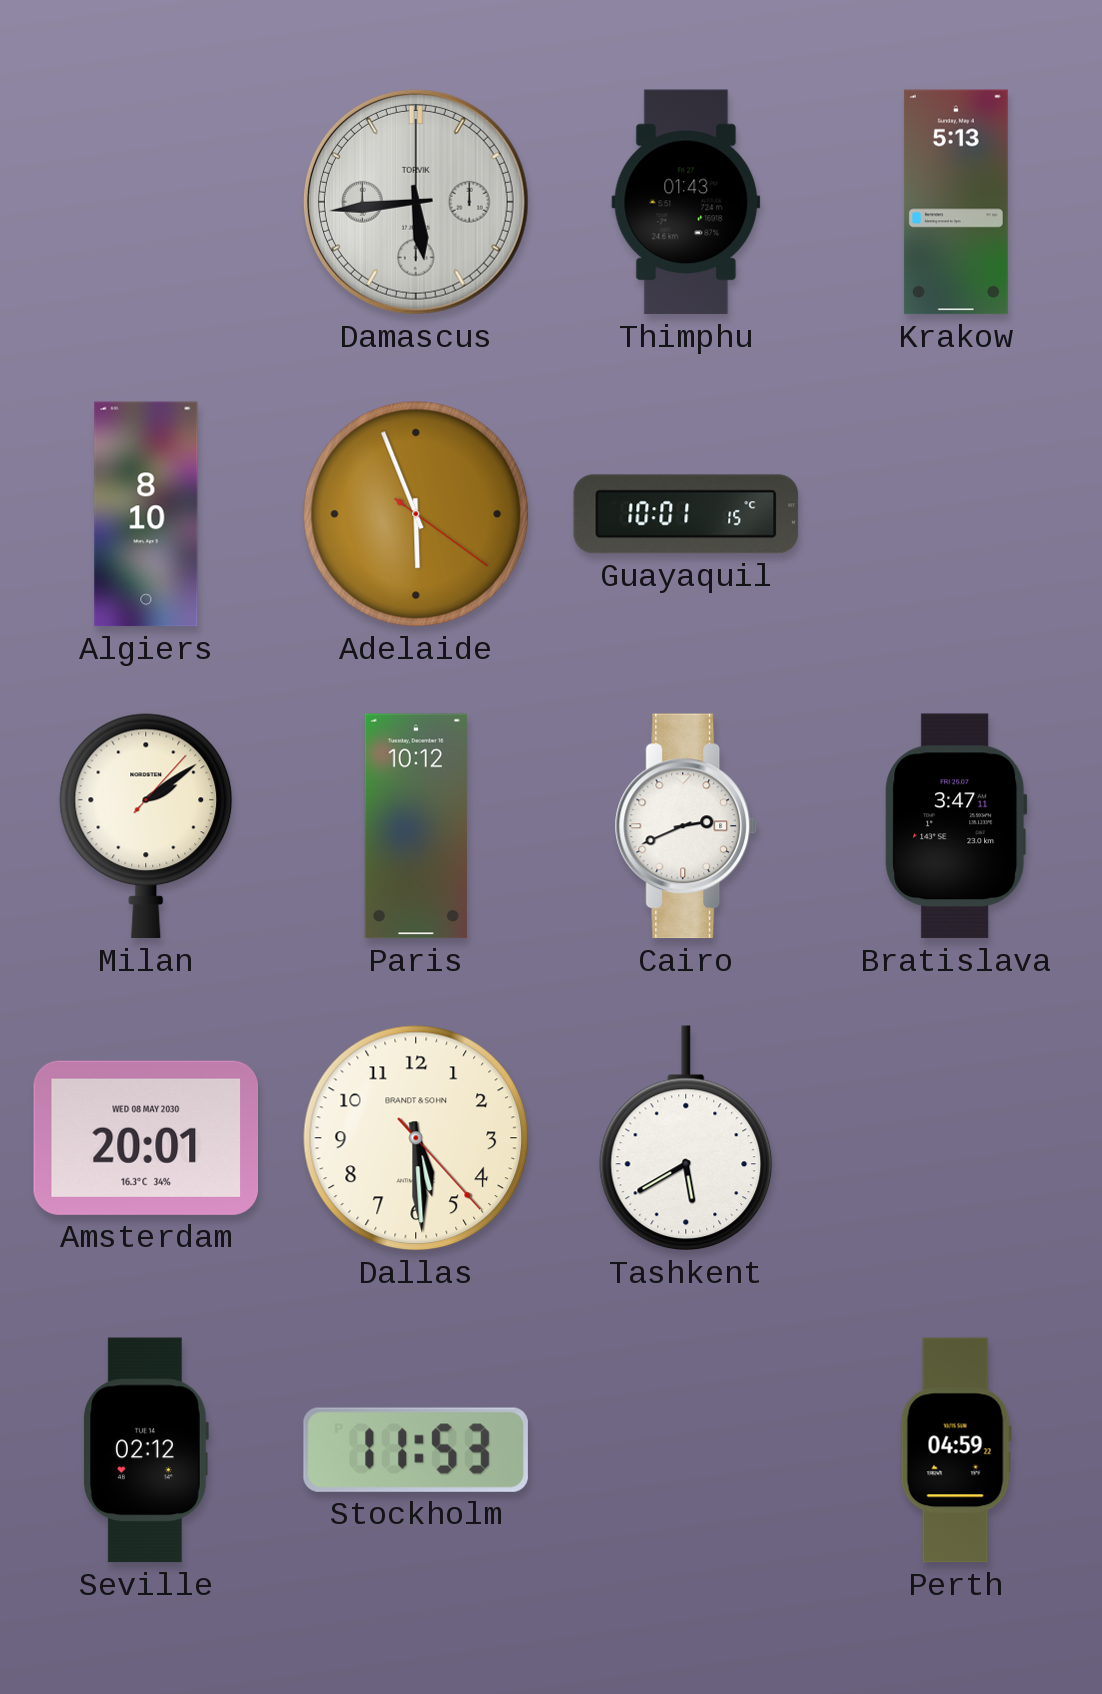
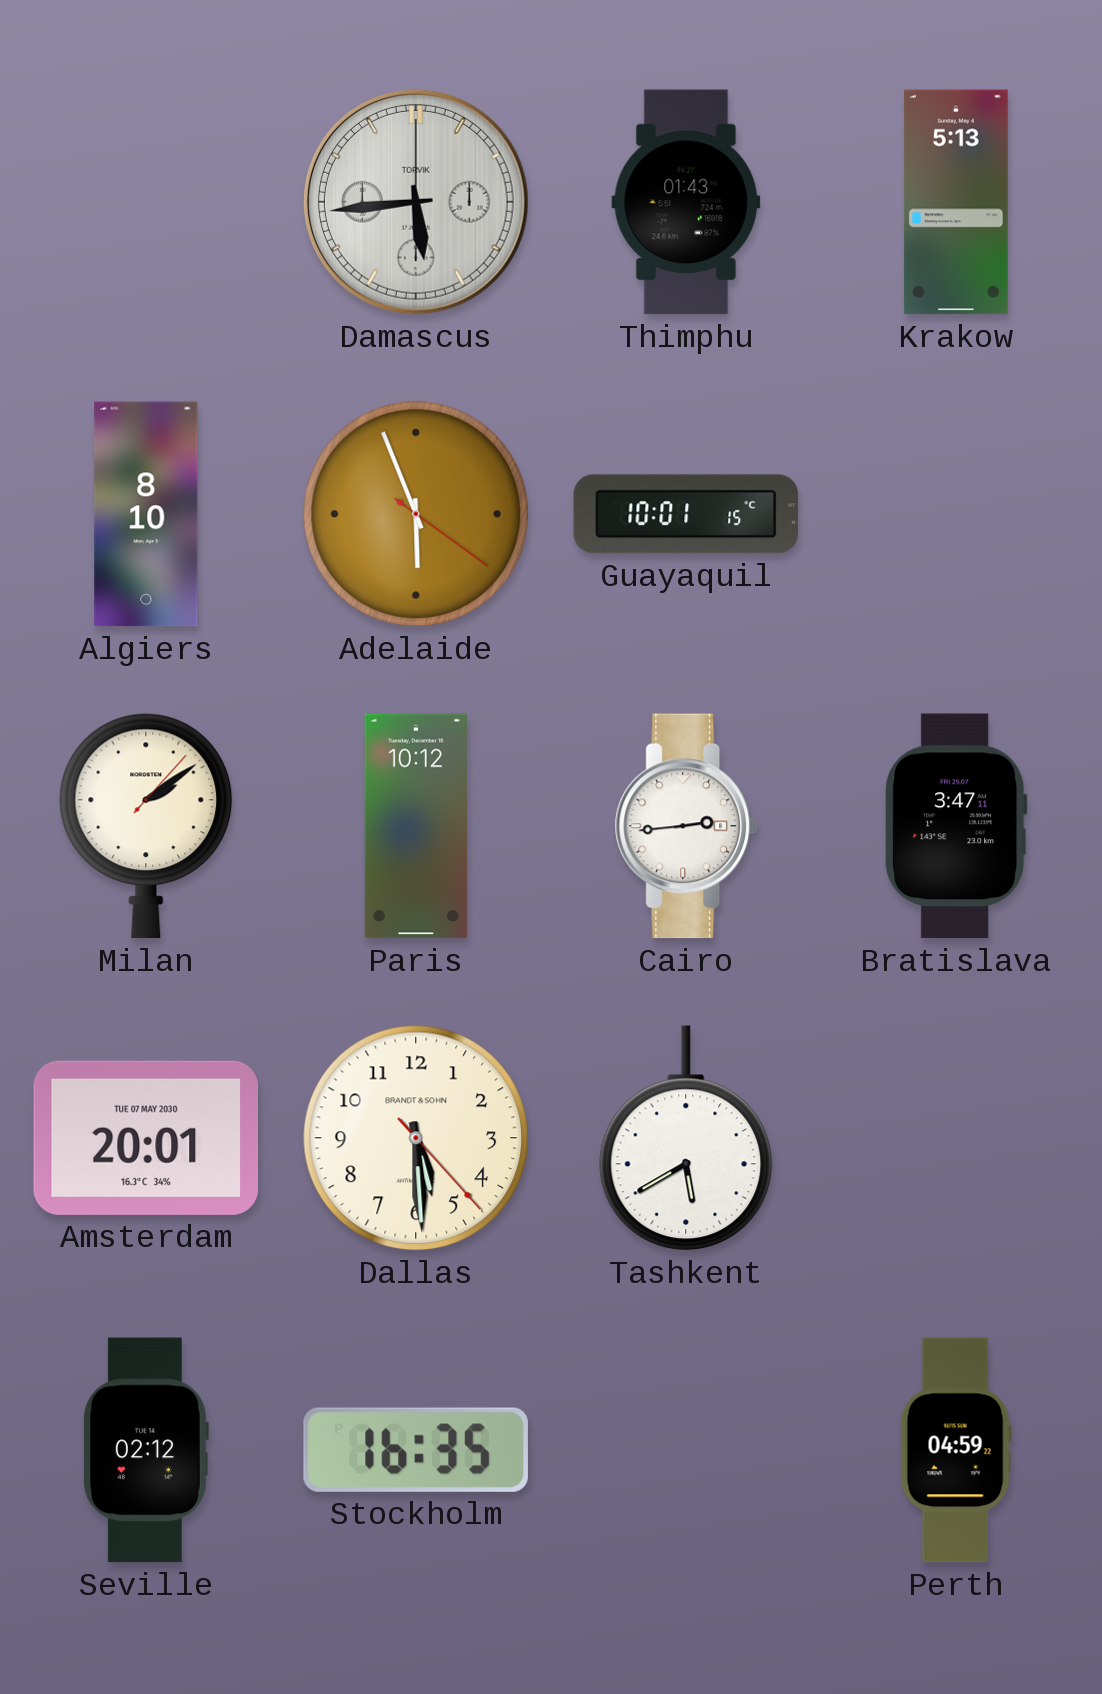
Cairo: 2:41 -> 2:44 (686, 826)
Amsterdam date: WED 08 MAY 2030 -> TUE 07 MAY 2030 (145, 1138)
Stockholm: 11:53 -> 16:35 (416, 1450)
